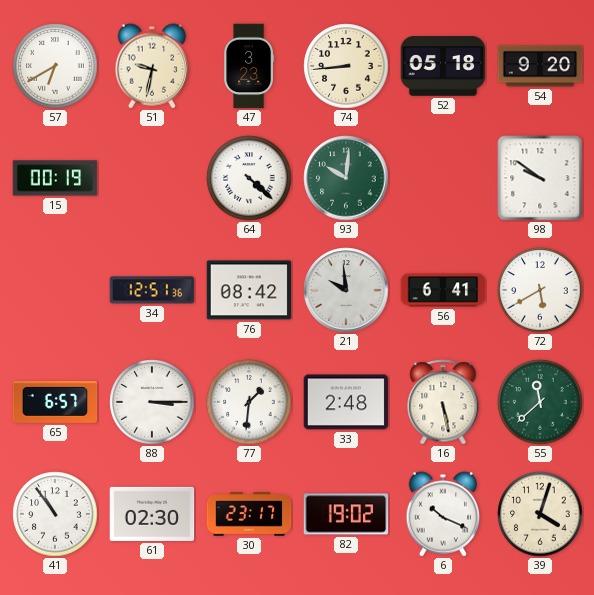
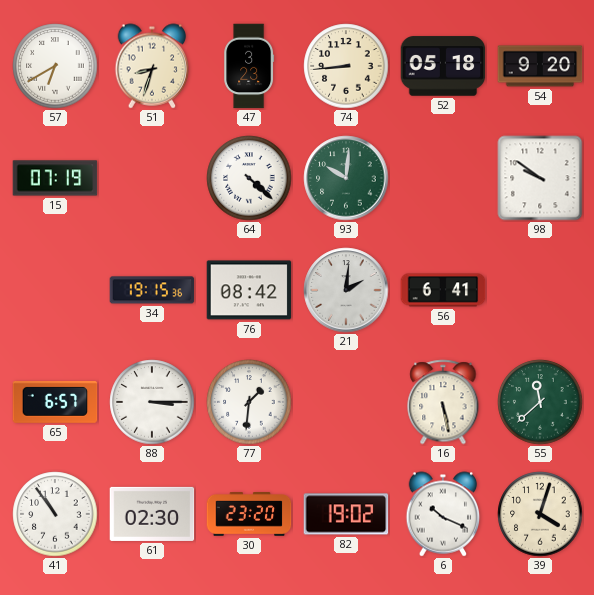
51: 9:32 -> 8:33 (152, 66)
15: 00:19 -> 07:19 (55, 178)
34: 12:51 -> 19:15 (152, 290)
21: 9:59 -> 2:01 (346, 290)
72: 5:40 -> none (540, 290)
33: 2:48 -> none (346, 402)
30: 23:17 -> 23:20 (249, 515)
